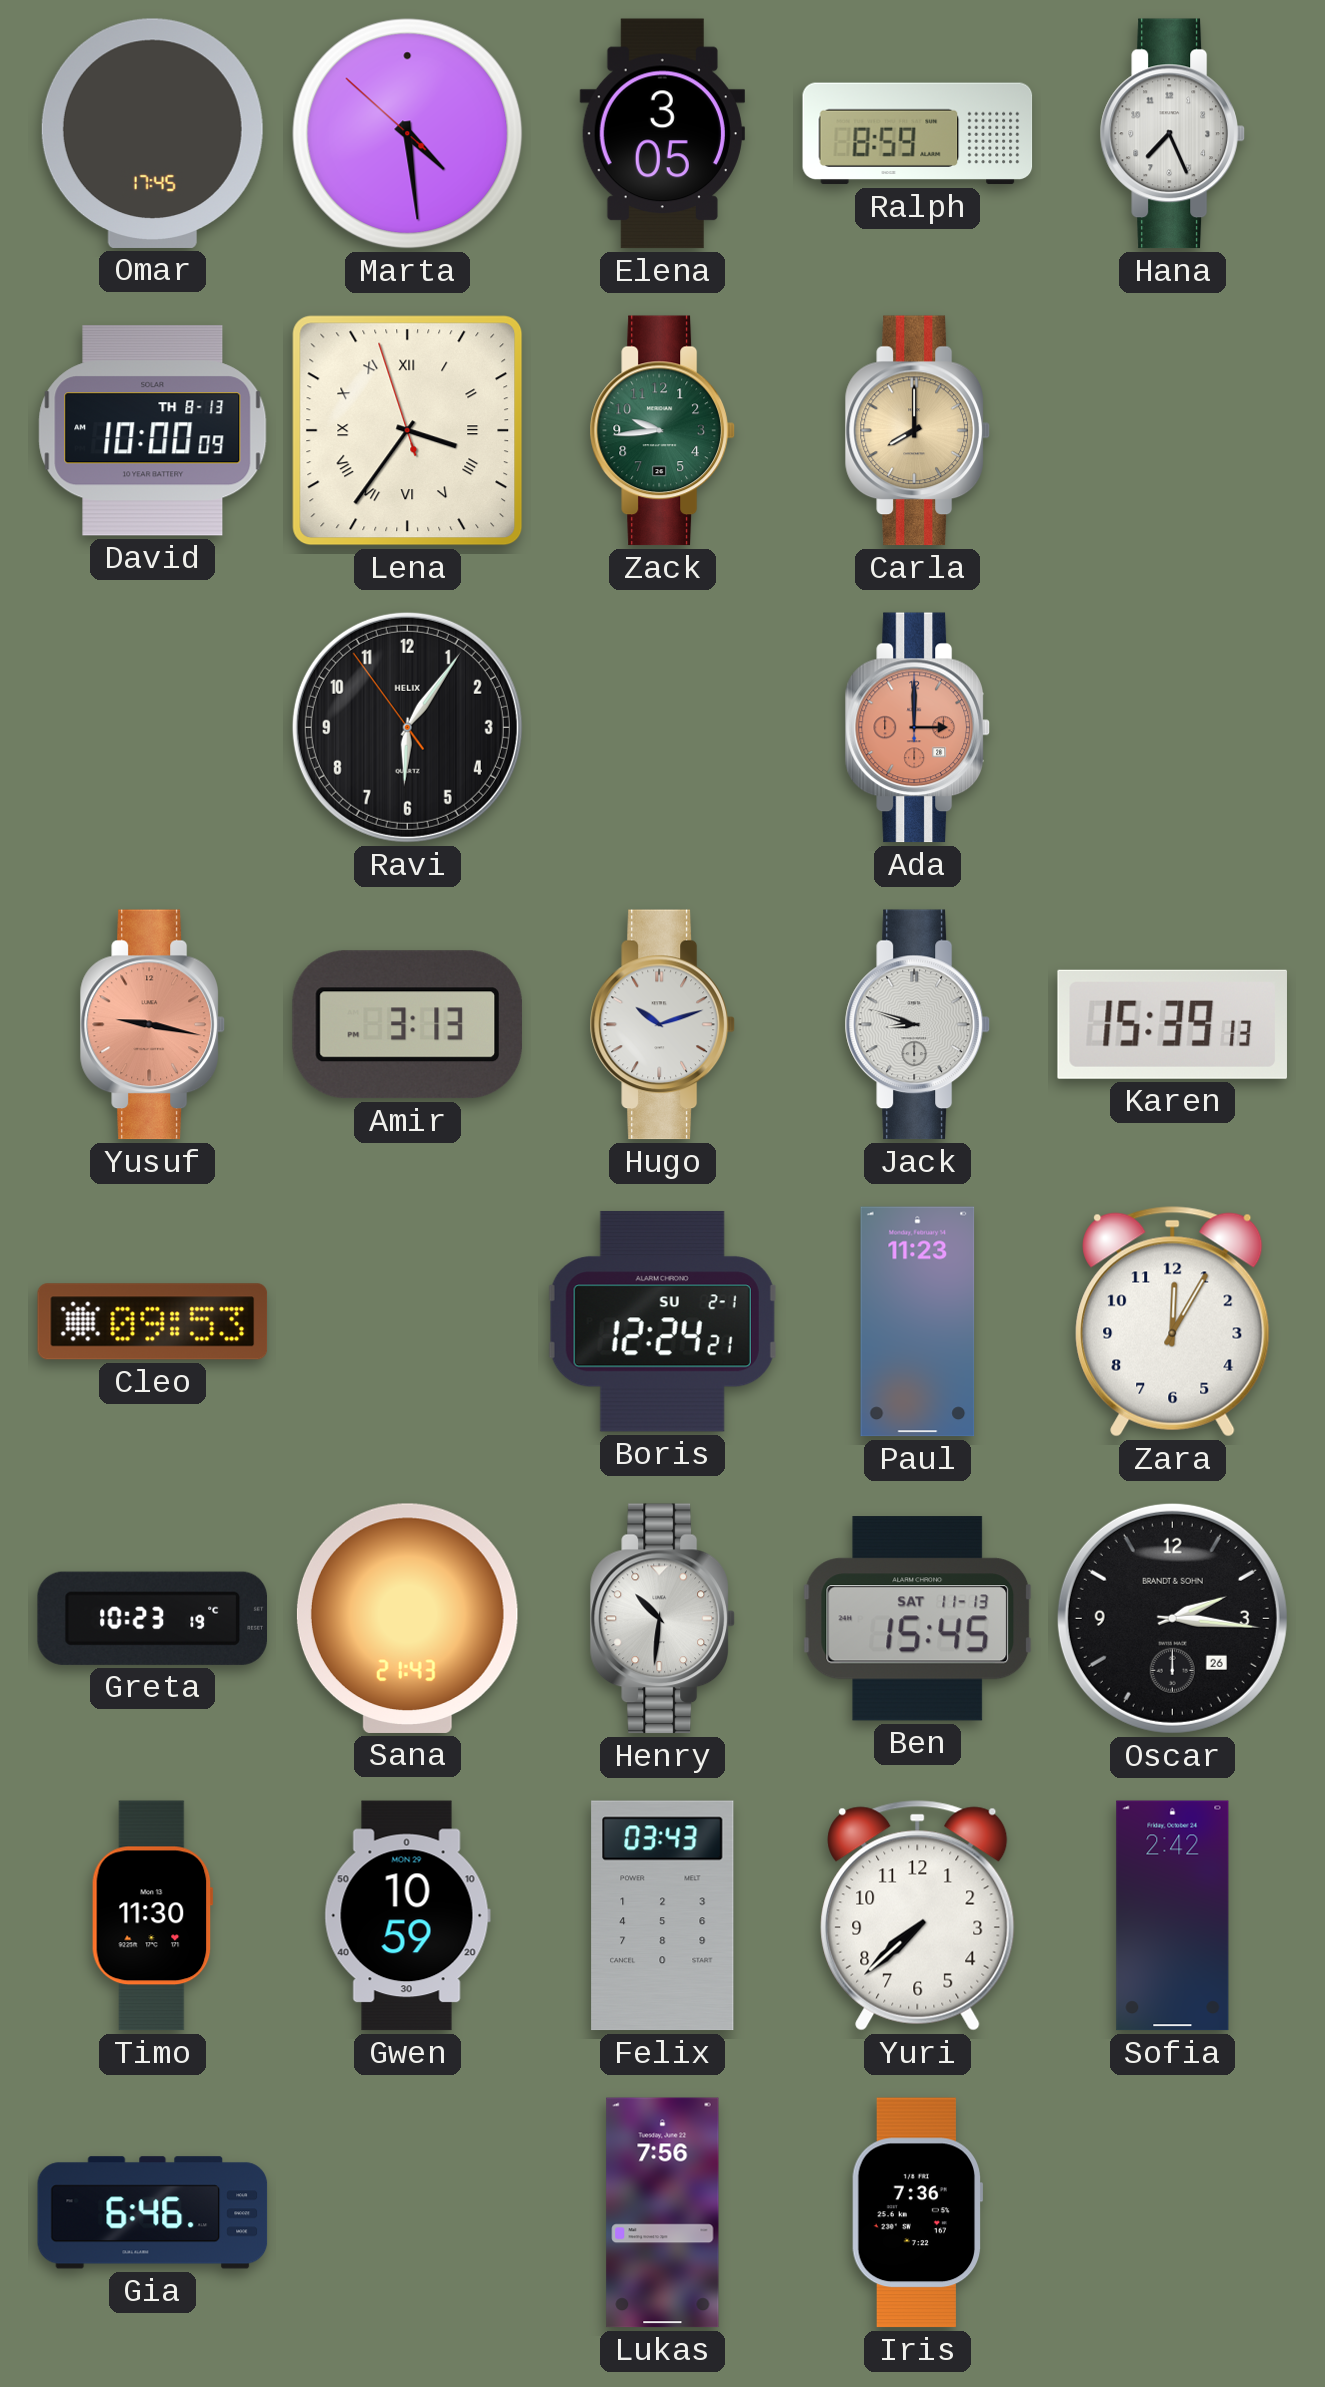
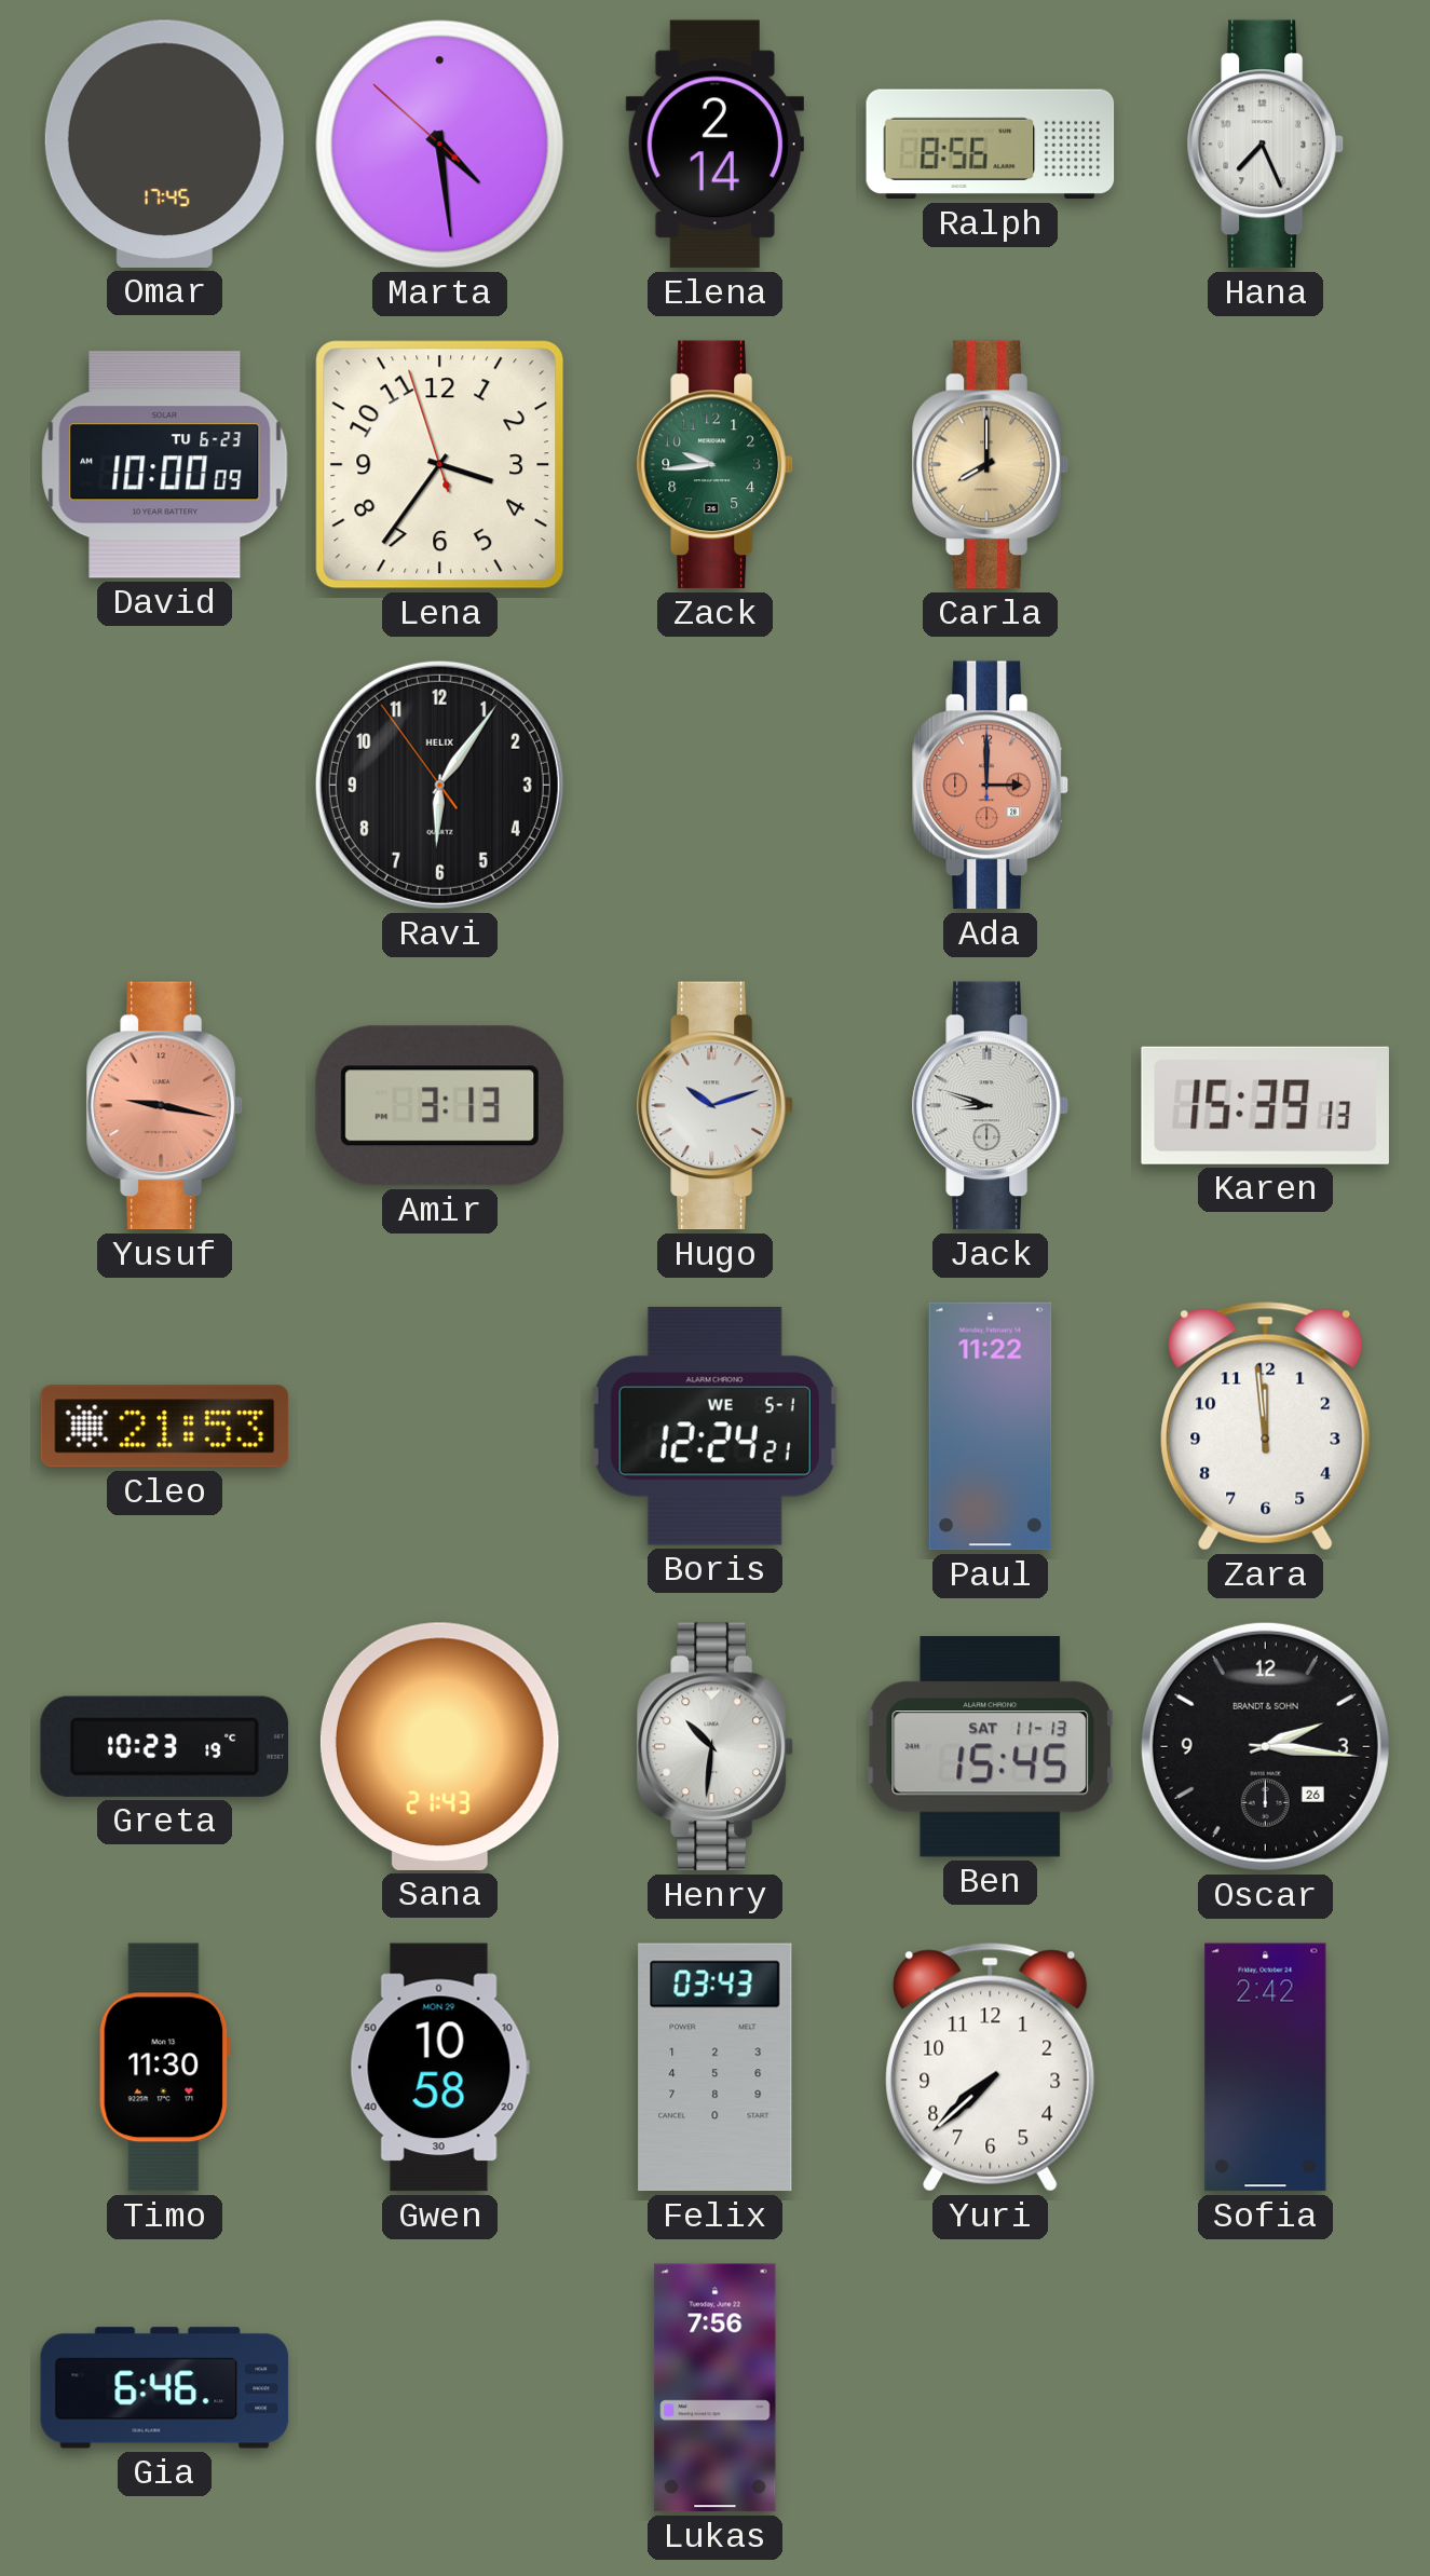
Elena: 3:05 -> 2:14 (714, 145)
Ralph: 8:59 -> 8:56 (991, 145)
David date: TH 8-13 -> TU 6-23 (165, 465)
Lena numerals: Roman -> Arabic (440, 465)
Cleo: 09:53 -> 21:53 (165, 1427)
Boris date: SU 2-1 -> WE 5-1 (714, 1426)
Paul: 11:23 -> 11:22 (991, 1427)
Zara: 12:05 -> 11:59 (1266, 1427)
Gwen: 10:59 -> 10:58 (439, 2068)
Iris: 7:36 -> none (917, 2213)
